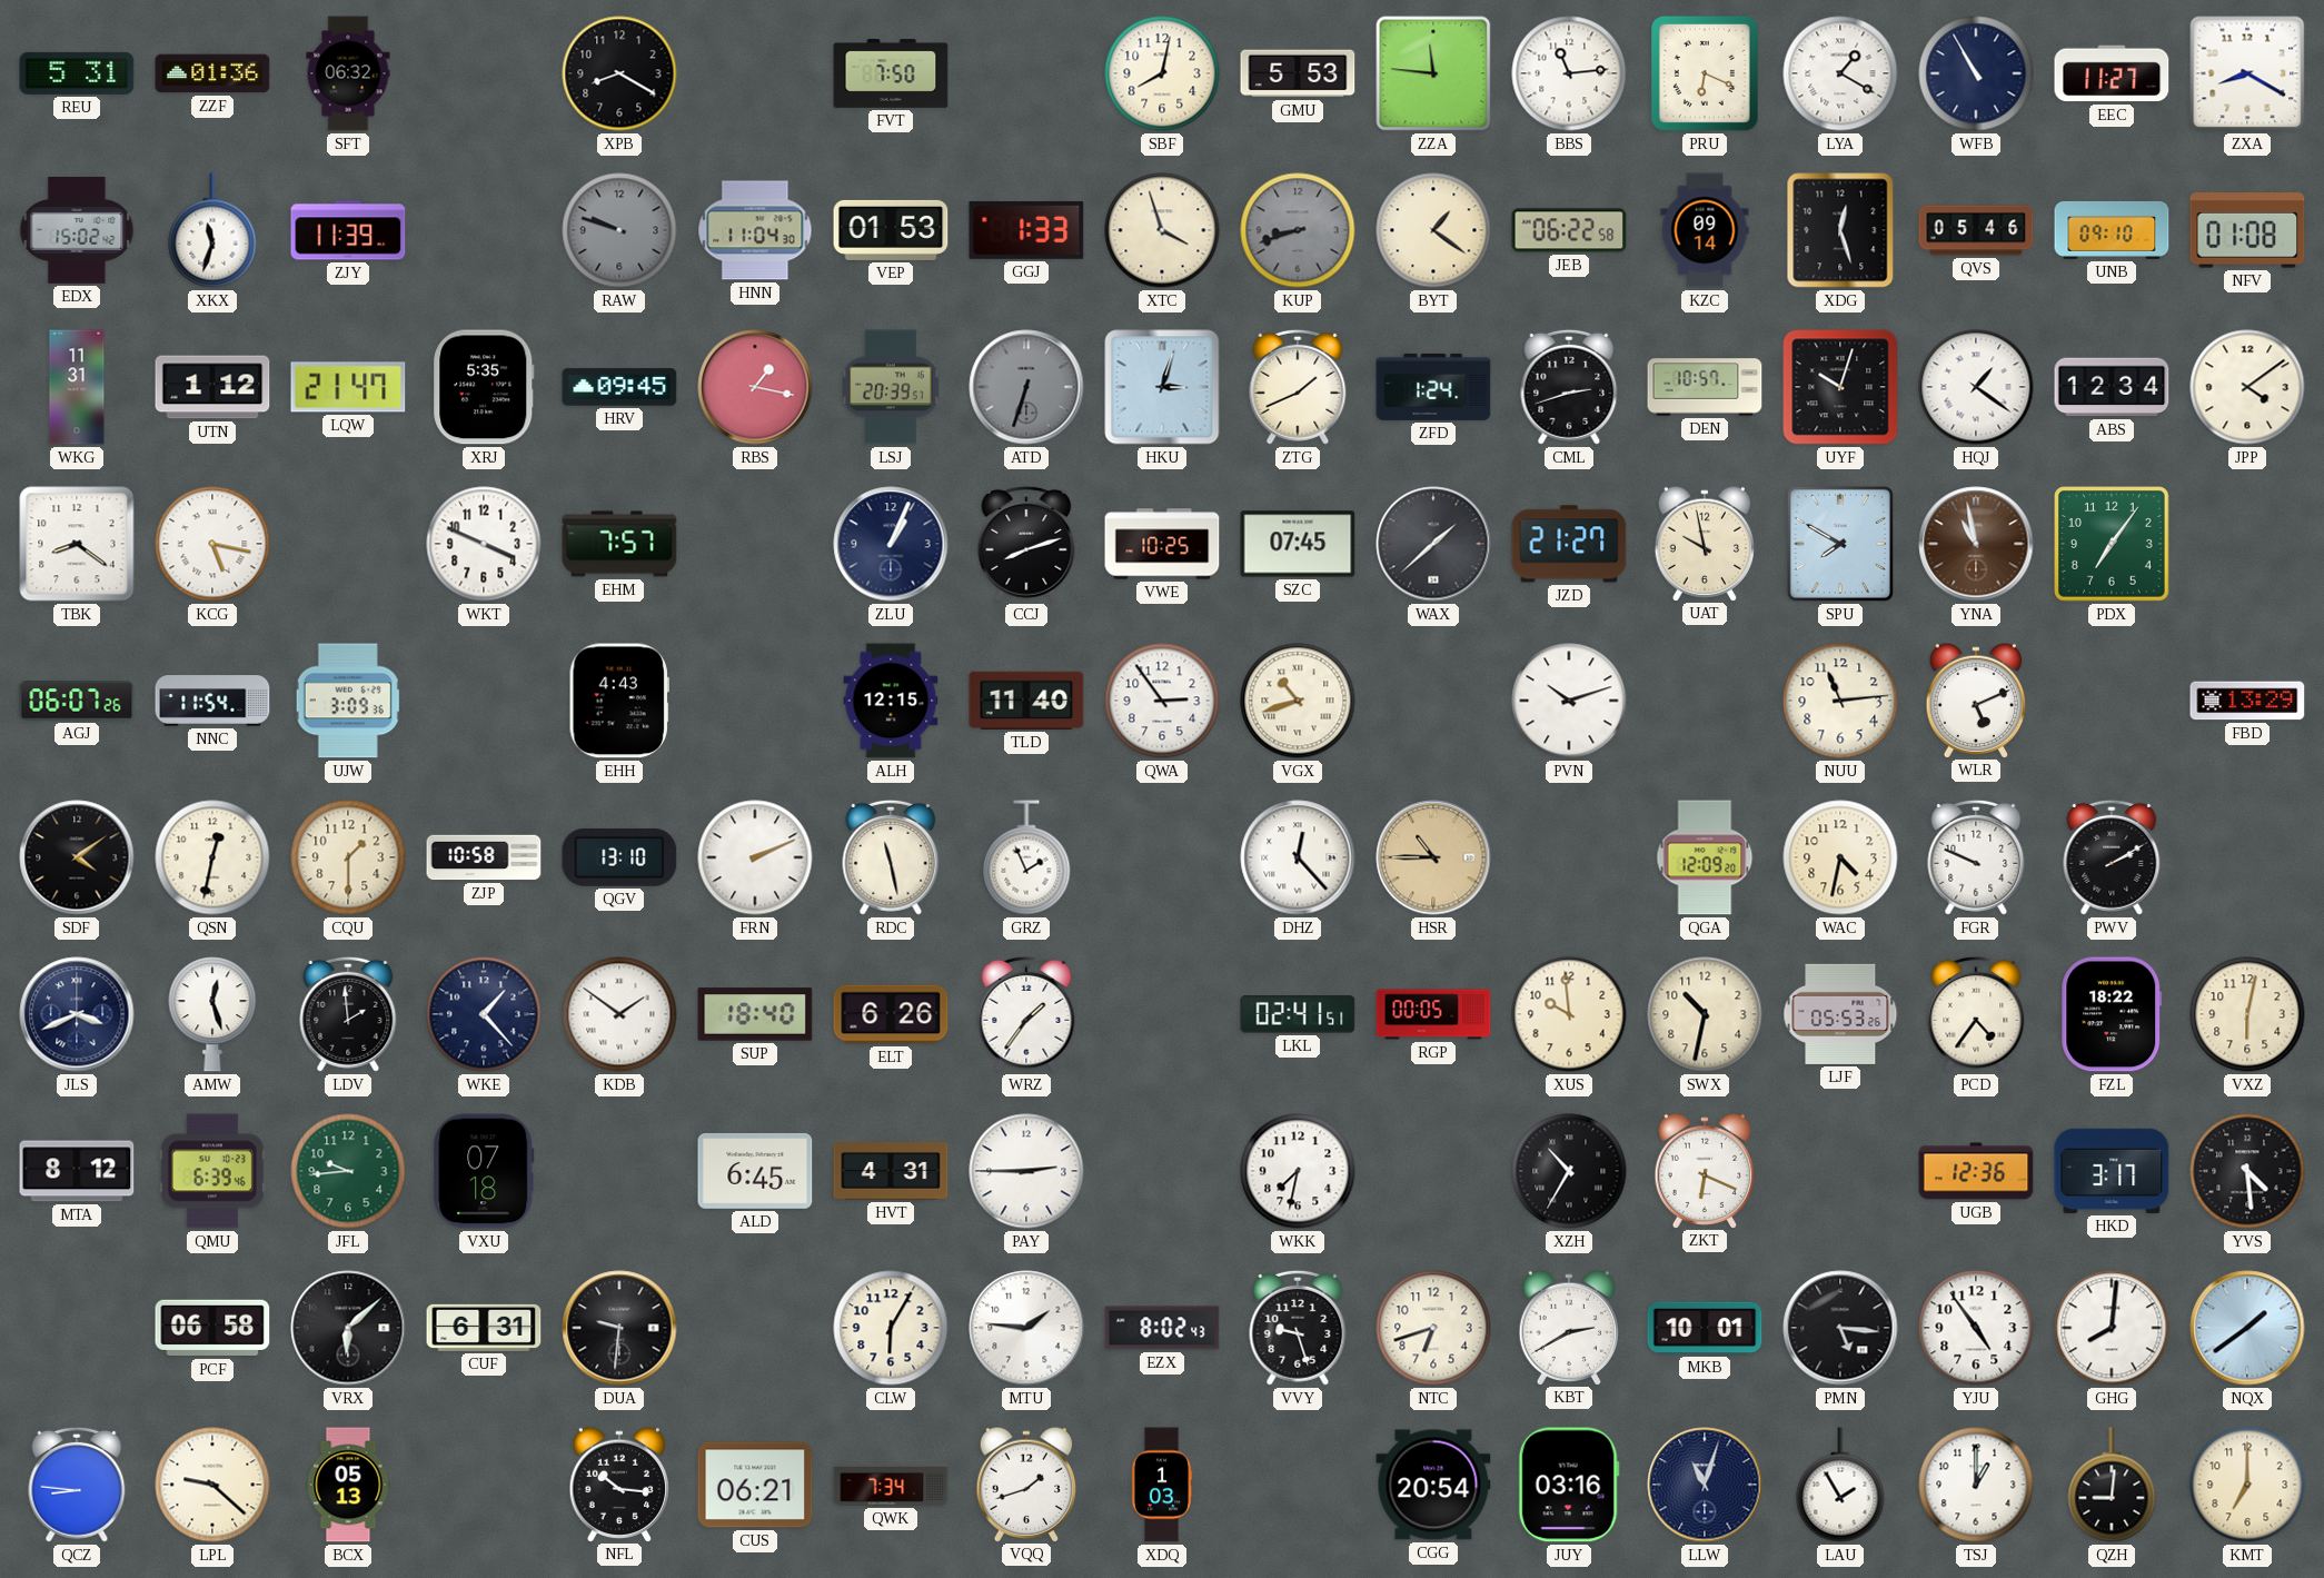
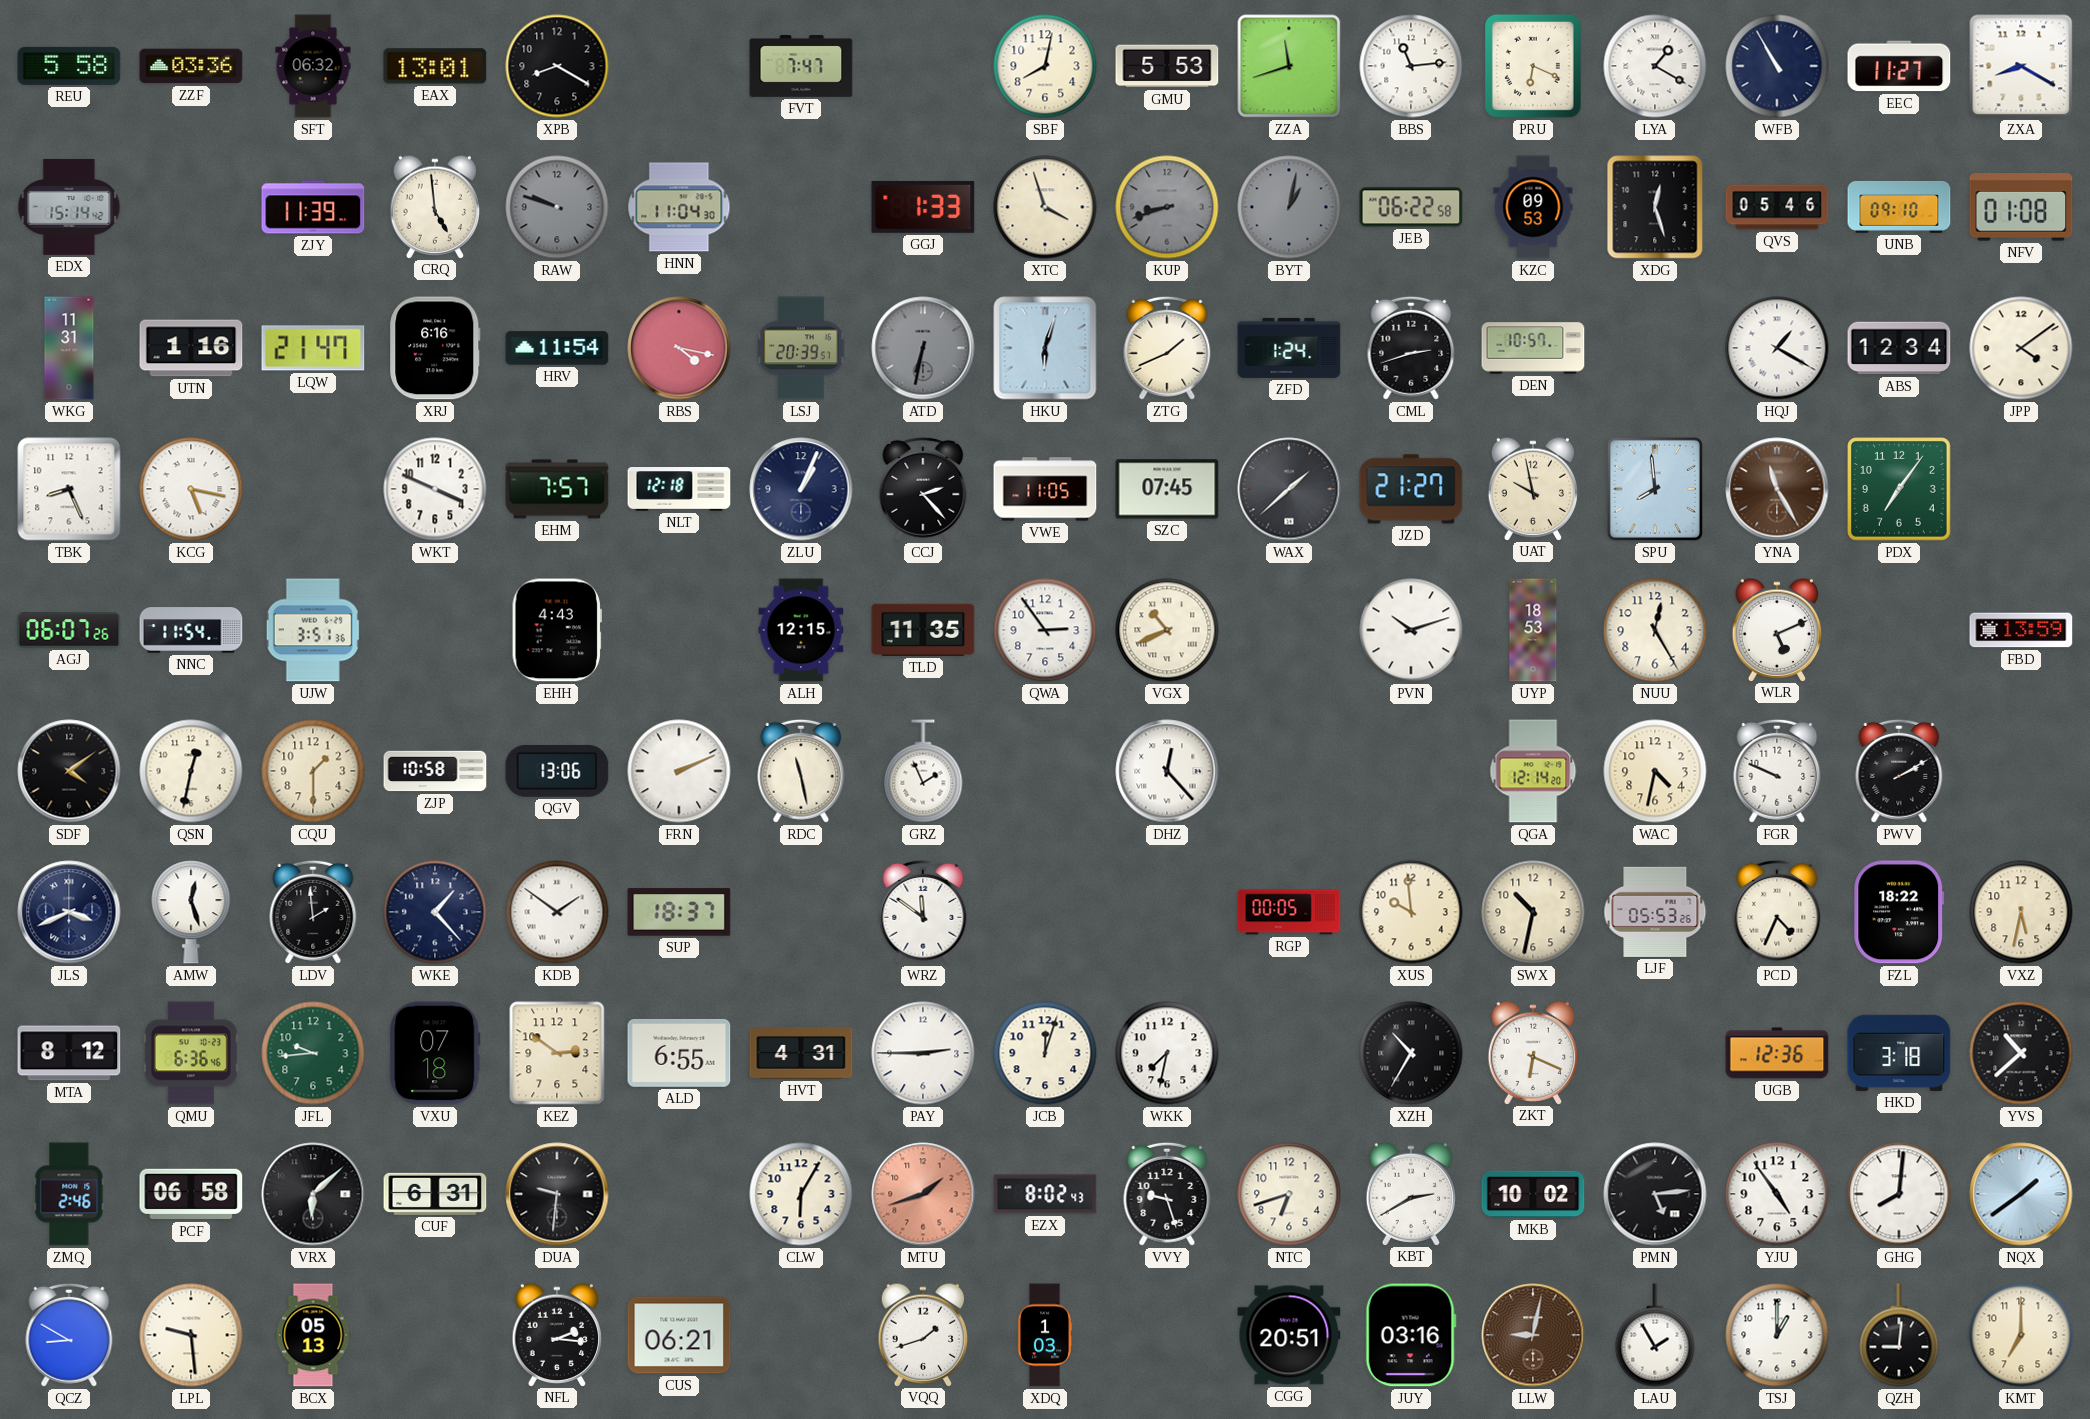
REU: 5:31 -> 5:58 (69, 66)
ZZF: 01:36 -> 03:36 (191, 66)
EAX: none -> 13:01 (435, 66)
FVT: 7:50 -> 7:47 (801, 66)
ZZA: 11:46 -> 11:42 (1289, 66)
EDX: 15:02 -> 15:14 (69, 207)
XKX: 11:33 -> none (212, 230)
CRQ: none -> 4:59 (435, 206)
VEP: 01:53 -> none (891, 230)
BYT: 1:21 -> 1:02 (1289, 207)
BYT dial: cream -> grey (1289, 207)
KZC: 09:14 -> 09:53 (1533, 207)
UTN: 1:12 -> 1:16 (191, 348)
XRJ: 5:35 -> 6:16 (435, 348)
HRV: 09:45 -> 11:54 (557, 348)
RBS: 1:17 -> 4:17 (679, 348)
ATD: 6:33 -> 6:32 (923, 348)
HKU: 3:03 -> 6:03 (1045, 348)
UYF: 10:03 -> none (1840, 387)
HQJ: 1:21 -> 1:20 (1777, 348)
TBK: 8:21 -> 8:26 (69, 489)
NLT: none -> 12:18 (679, 490)
CCJ: 8:12 -> 2:23 (923, 489)
VWE: 10:25 -> 11:05 (1045, 489)
SPU: 7:50 -> 7:59 (1655, 489)
YNA: 10:58 -> 11:25 (1777, 489)
UJW: 3:09 -> 3:51 (313, 630)
TLD: 11:40 -> 11:35 (923, 630)
VGX: 10:42 -> 10:41 (1167, 630)
UYP: none -> 18:53 (1533, 630)
NUU: 11:14 -> 12:25 (1655, 630)
FBD: 13:29 -> 13:59 (2021, 630)
QGV: 13:10 -> 13:06 (557, 771)
HSR: 10:45 -> none (1433, 857)
QGA: 12:09 -> 12:14 (1533, 771)
SUP: 18:40 -> 18:37 (679, 912)
ELT: 6:26 -> none (891, 1014)
WRZ: 1:36 -> 11:51 (923, 912)
LKL: 02:41 -> none (1298, 1014)
PCD: 4:36 -> 4:34 (1777, 912)
VXZ: 6:02 -> 5:32 (2021, 912)
QMU: 6:39 -> 6:36 (191, 1053)
KEZ: none -> 2:51 (557, 1053)
ALD: 6:45 -> 6:55 (679, 1053)
JCB: none -> 12:03 (1045, 1053)
HKD: 3:17 -> 3:18 (1899, 1053)
YVS: 4:29 -> 10:38 (2021, 1053)
ZMQ: none -> 2:46 (69, 1194)
MTU: 1:46 -> 1:42 (923, 1194)
MTU dial: white -> salmon (923, 1194)
MKB: 10:01 -> 10:02 (1533, 1194)
PMN: 5:16 -> 5:14 (1655, 1194)
QCZ: 8:46 -> 8:50 (69, 1335)
LPL: 9:22 -> 9:29 (191, 1335)
NFL: 10:16 -> 2:16 (557, 1334)
QWK: 7:34 -> none (891, 1485)
CGG: 20:54 -> 20:51 (1289, 1335)
LLW: 11:03 -> 9:02 (1533, 1335)
LLW dial: navy -> brown (1533, 1335)
